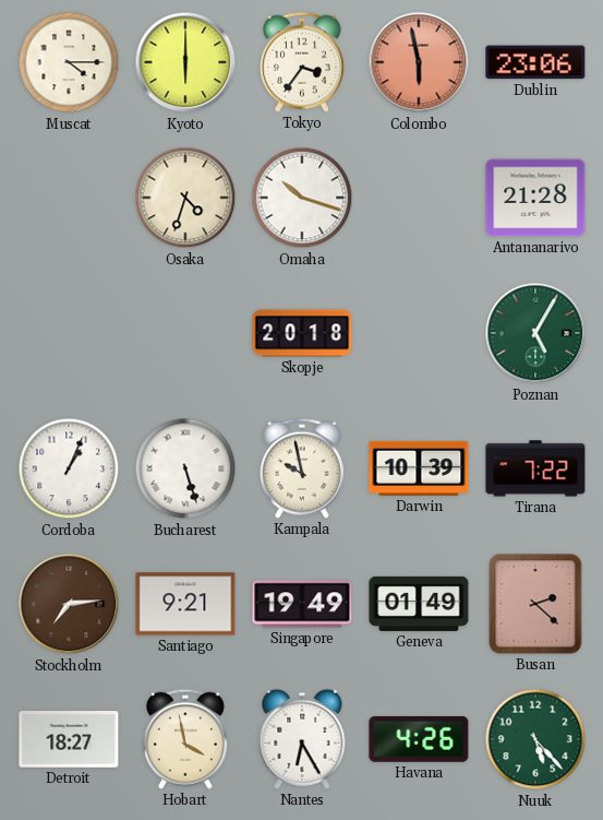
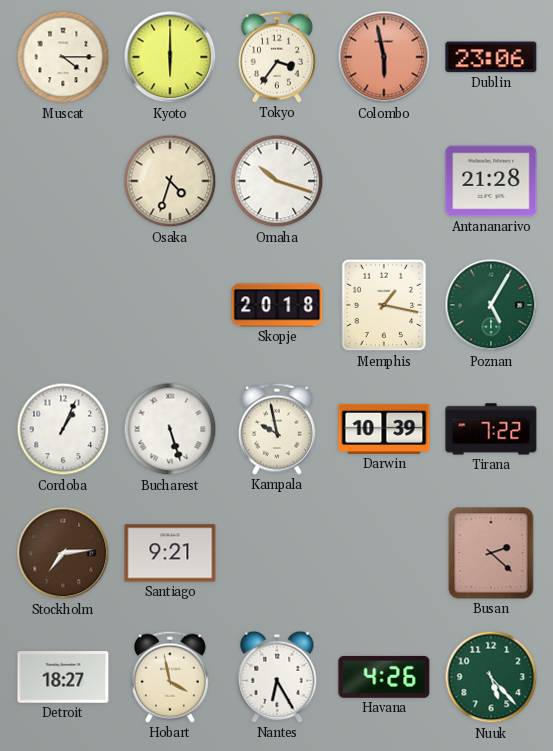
Memphis: none -> 1:17 (384, 305)
Singapore: 19:49 -> none (302, 604)
Geneva: 01:49 -> none (419, 604)
